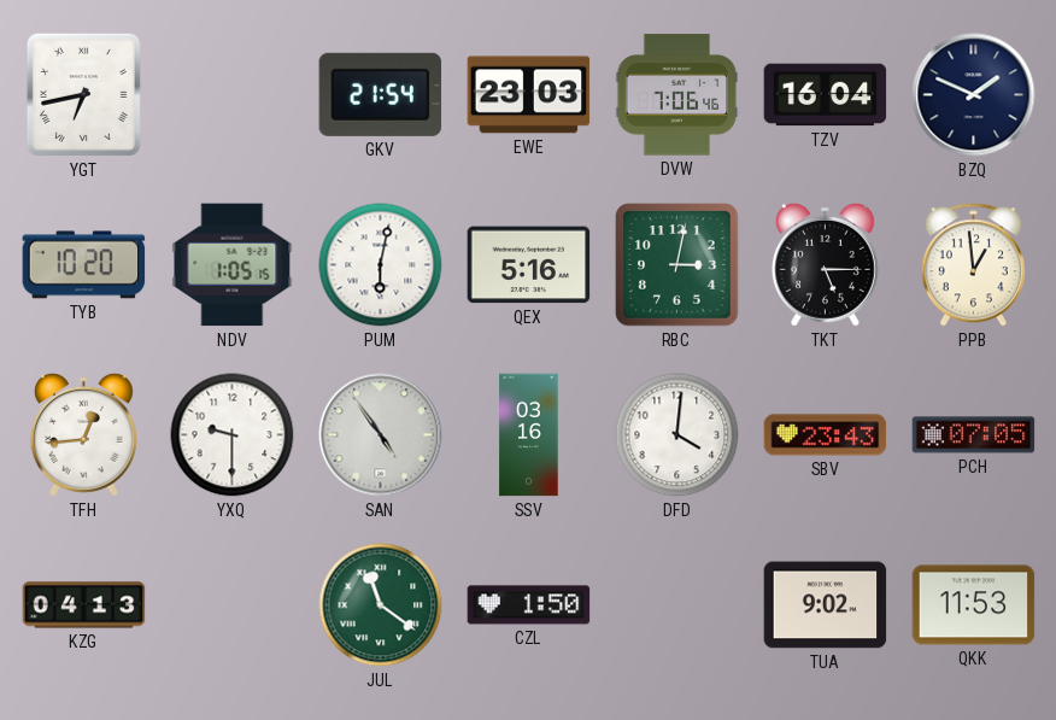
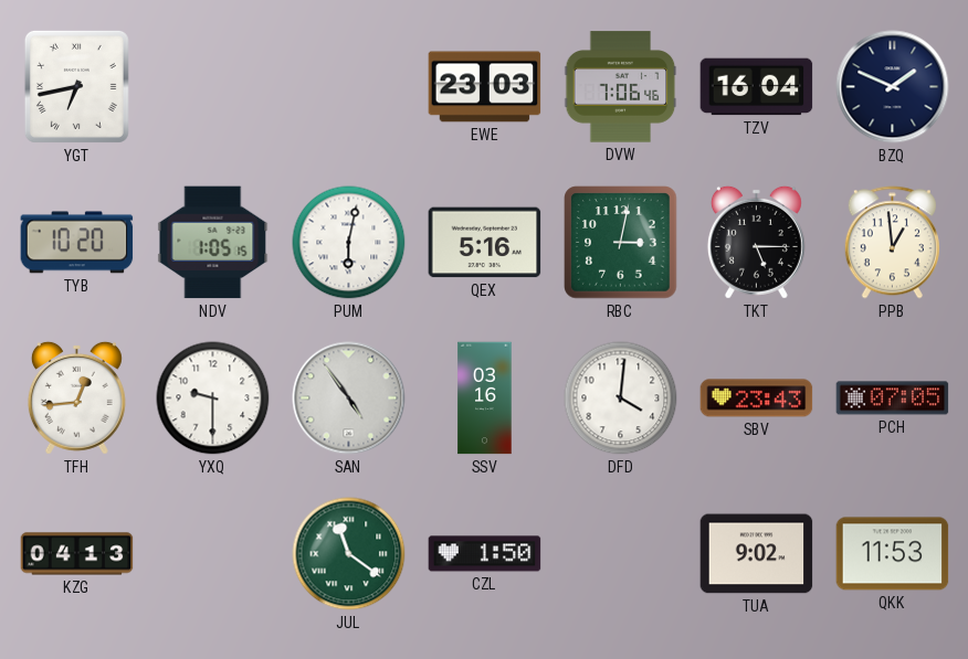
GKV: 21:54 -> none (381, 94)
